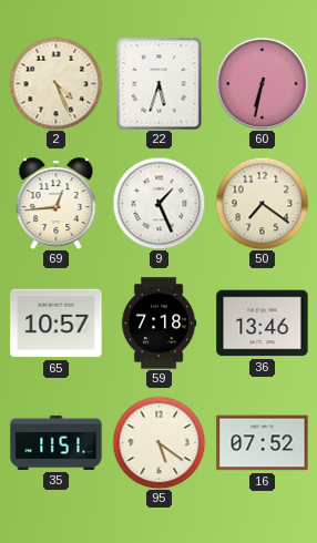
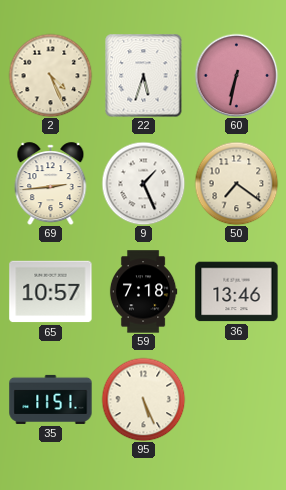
69: 12:44 -> 2:44 (51, 184)
95: 5:21 -> 5:26 (143, 399)
16: 07:52 -> none (263, 443)
